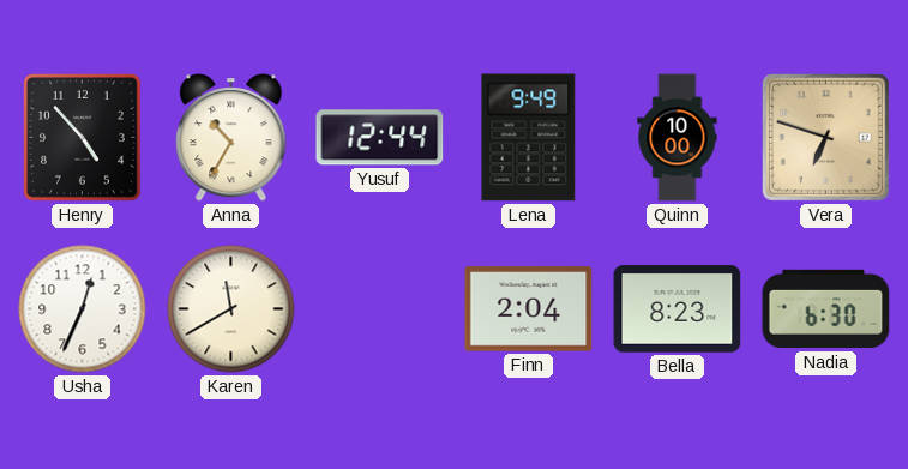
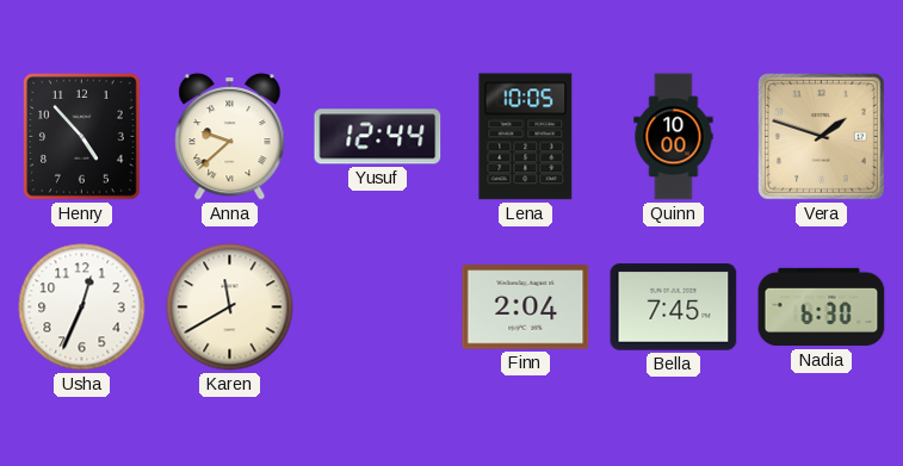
Anna: 10:35 -> 9:38 (230, 137)
Lena: 9:49 -> 10:05 (526, 137)
Vera: 6:48 -> 1:48 (822, 137)
Bella: 8:23 -> 7:45 (674, 307)
